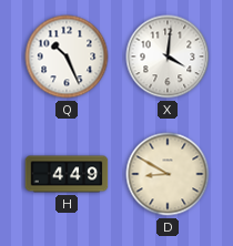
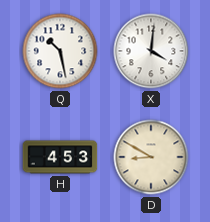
Q: 10:26 -> 10:28 (60, 51)
H: 4:49 -> 4:53 (60, 157)
